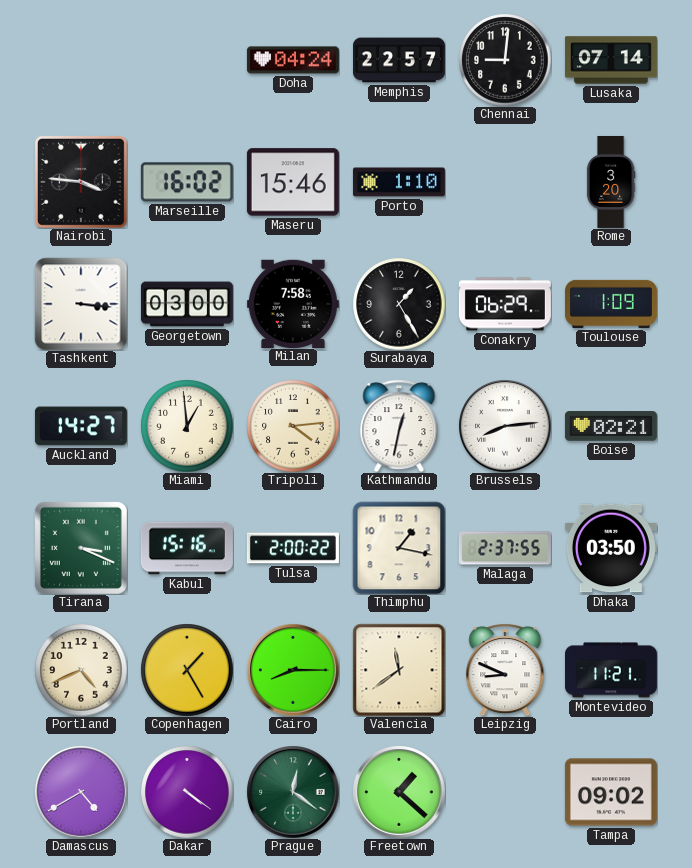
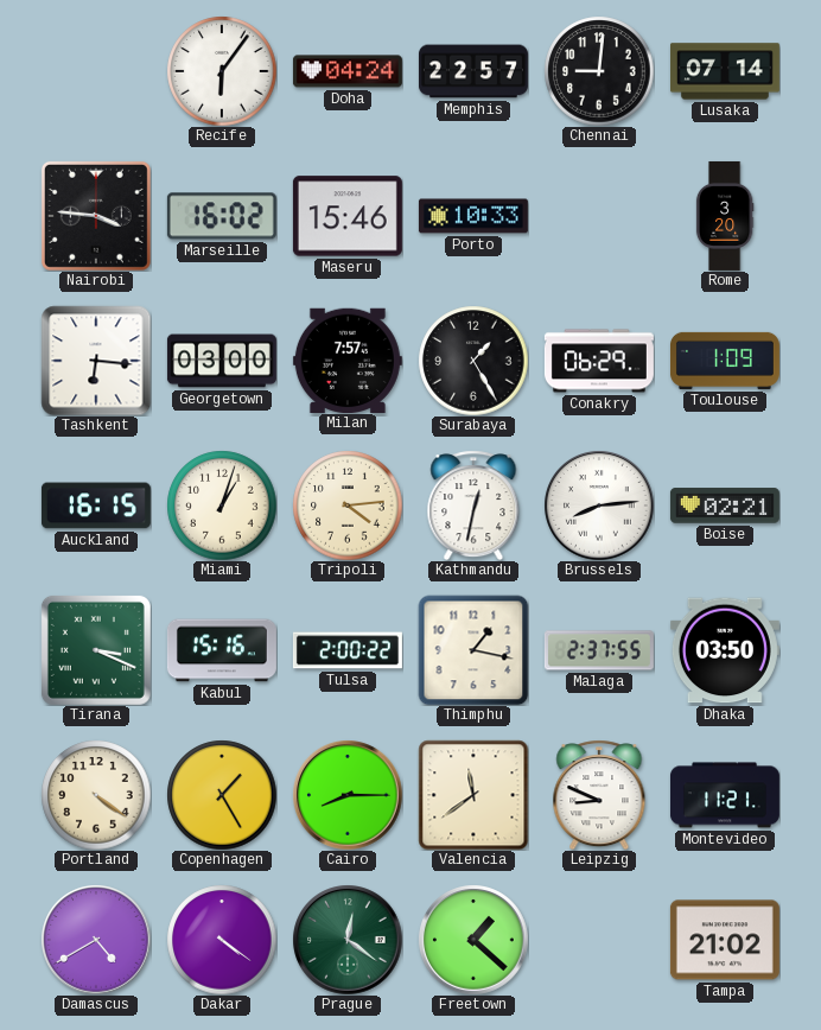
Recife: none -> 6:06 (222, 71)
Porto: 1:10 -> 10:33 (473, 216)
Tashkent: 3:16 -> 6:16 (96, 361)
Milan: 7:58 -> 7:57 (348, 360)
Auckland: 14:27 -> 16:15 (96, 506)
Miami: 12:59 -> 1:03 (222, 506)
Portland: 4:41 -> 4:21 (96, 795)
Tampa: 09:02 -> 21:02 (725, 940)
